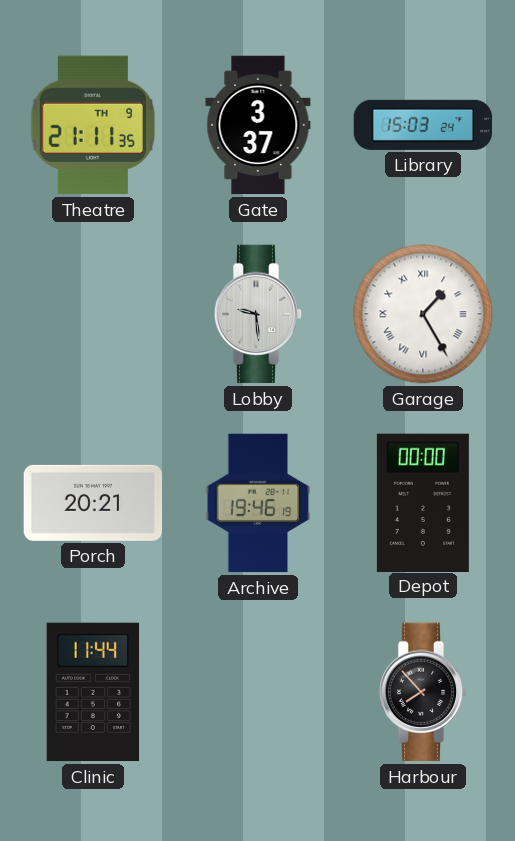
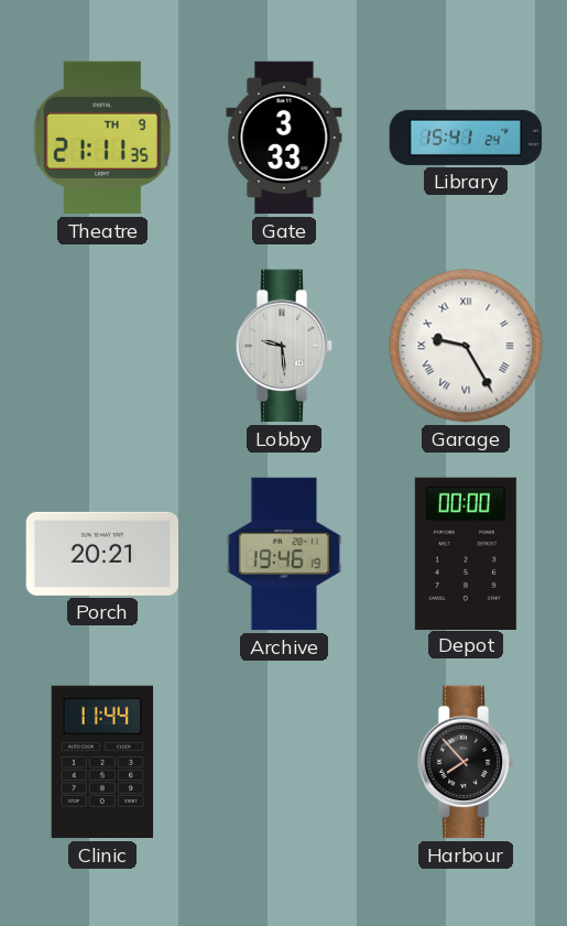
Gate: 3:37 -> 3:33 (284, 138)
Library: 15:03 -> 15:41 (466, 138)
Garage: 1:25 -> 9:25 (466, 346)
